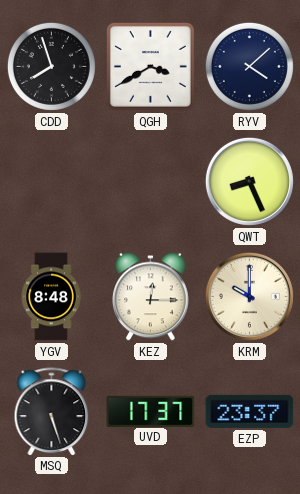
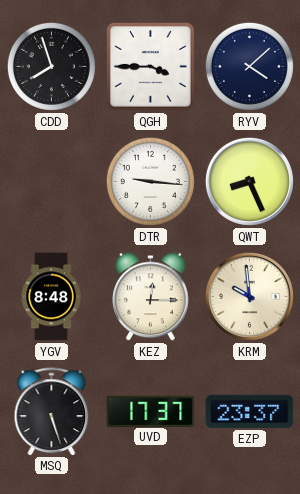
QGH: 3:40 -> 3:45 (151, 67)
DTR: none -> 9:16 (150, 181)
KRM: 10:00 -> 9:59 (249, 296)
